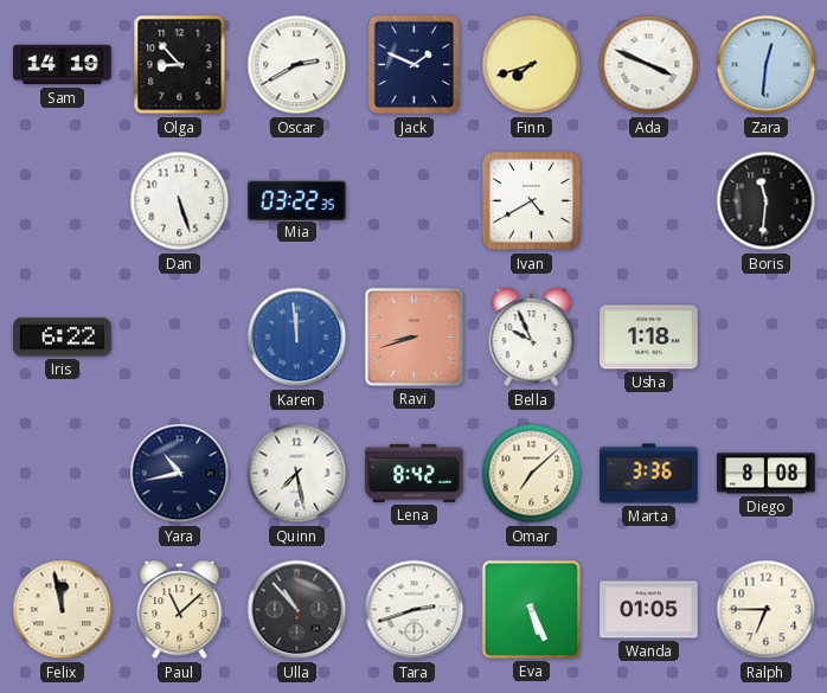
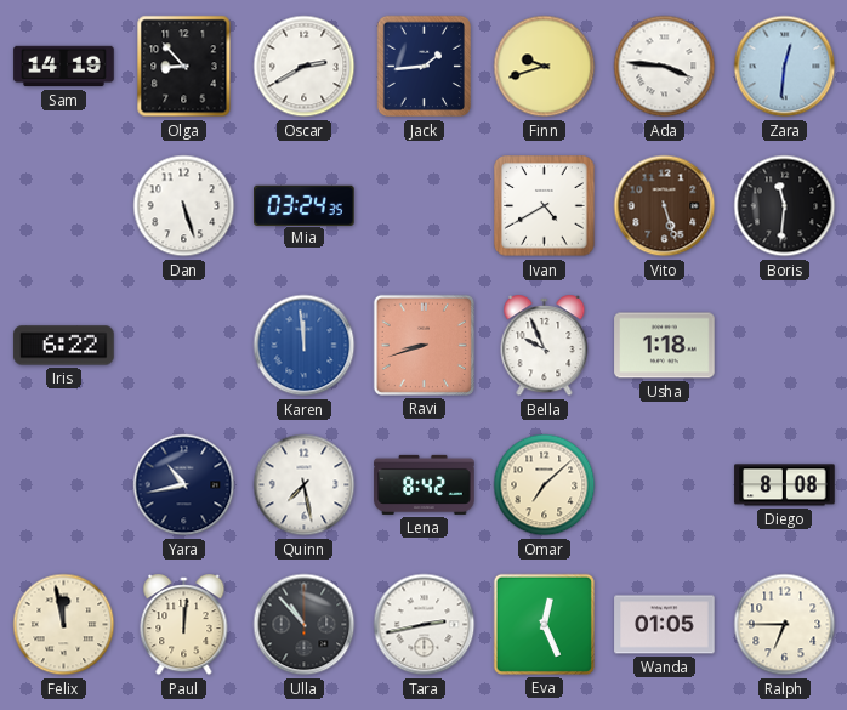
Jack: 1:49 -> 1:44 (423, 67)
Finn: 7:42 -> 9:42 (545, 67)
Ada: 3:49 -> 3:46 (665, 67)
Mia: 03:22 -> 03:24 (305, 205)
Vito: none -> 5:27 (665, 206)
Marta: 3:36 -> none (649, 474)
Paul: 11:08 -> 12:01 (184, 625)
Tara: 2:42 -> 2:43 (425, 625)
Eva: 5:26 -> 12:26 (544, 624)
